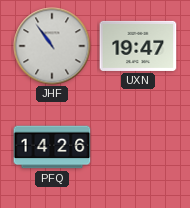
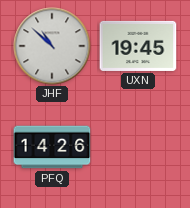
JHF: 10:54 -> 10:52 (52, 46)
UXN: 19:47 -> 19:45 (138, 46)
